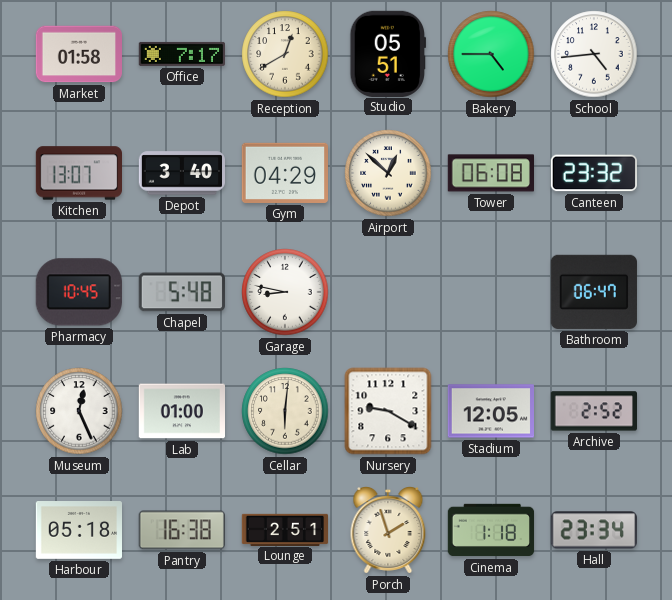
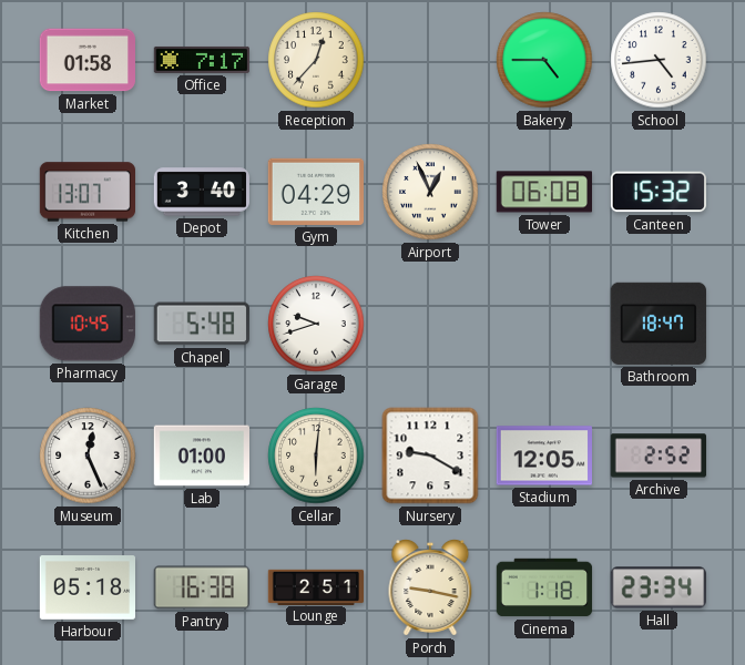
Reception: 12:40 -> 12:37 (316, 60)
Studio: 05:51 -> none (388, 53)
Airport: 12:52 -> 12:56 (430, 192)
Canteen: 23:32 -> 15:32 (659, 192)
Garage: 8:47 -> 9:42 (316, 324)
Bathroom: 06:47 -> 18:47 (659, 324)
Porch: 1:57 -> 9:17 (430, 587)
